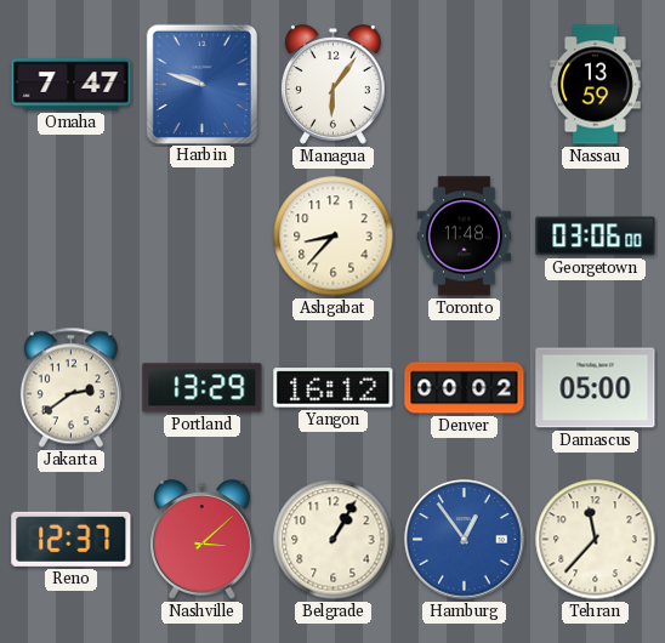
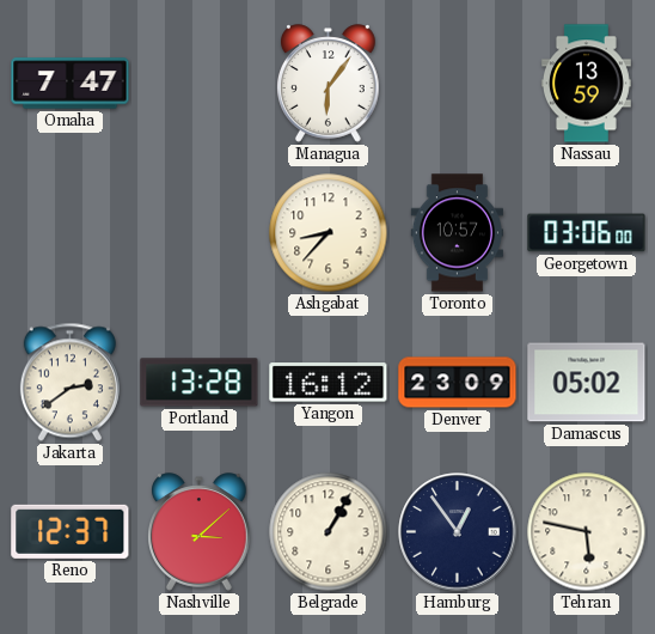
Harbin: 9:48 -> none (201, 84)
Toronto: 11:48 -> 10:57 (457, 233)
Portland: 13:29 -> 13:28 (200, 383)
Denver: 00:02 -> 23:09 (458, 383)
Damascus: 05:00 -> 05:02 (587, 383)
Hamburg dial: blue -> navy (458, 532)
Tehran: 11:37 -> 5:47 (587, 532)
